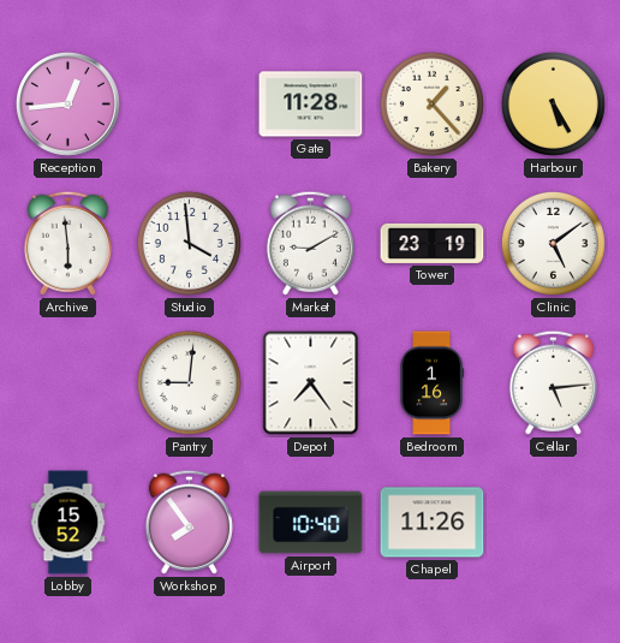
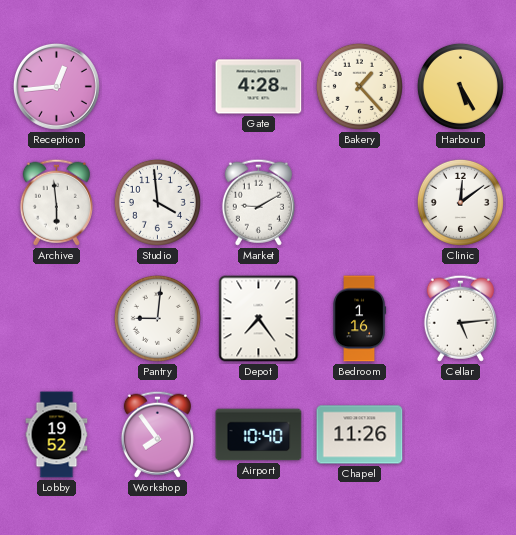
Gate: 11:28 -> 4:28 (259, 87)
Tower: 23:19 -> none (433, 243)
Clinic: 5:09 -> 12:09 (460, 202)
Lobby: 15:52 -> 19:52 (57, 435)
